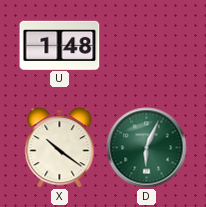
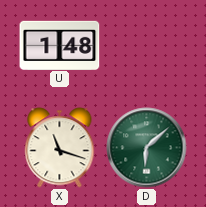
X: 10:21 -> 11:18 (60, 148)
D: 6:04 -> 6:08 (147, 148)
